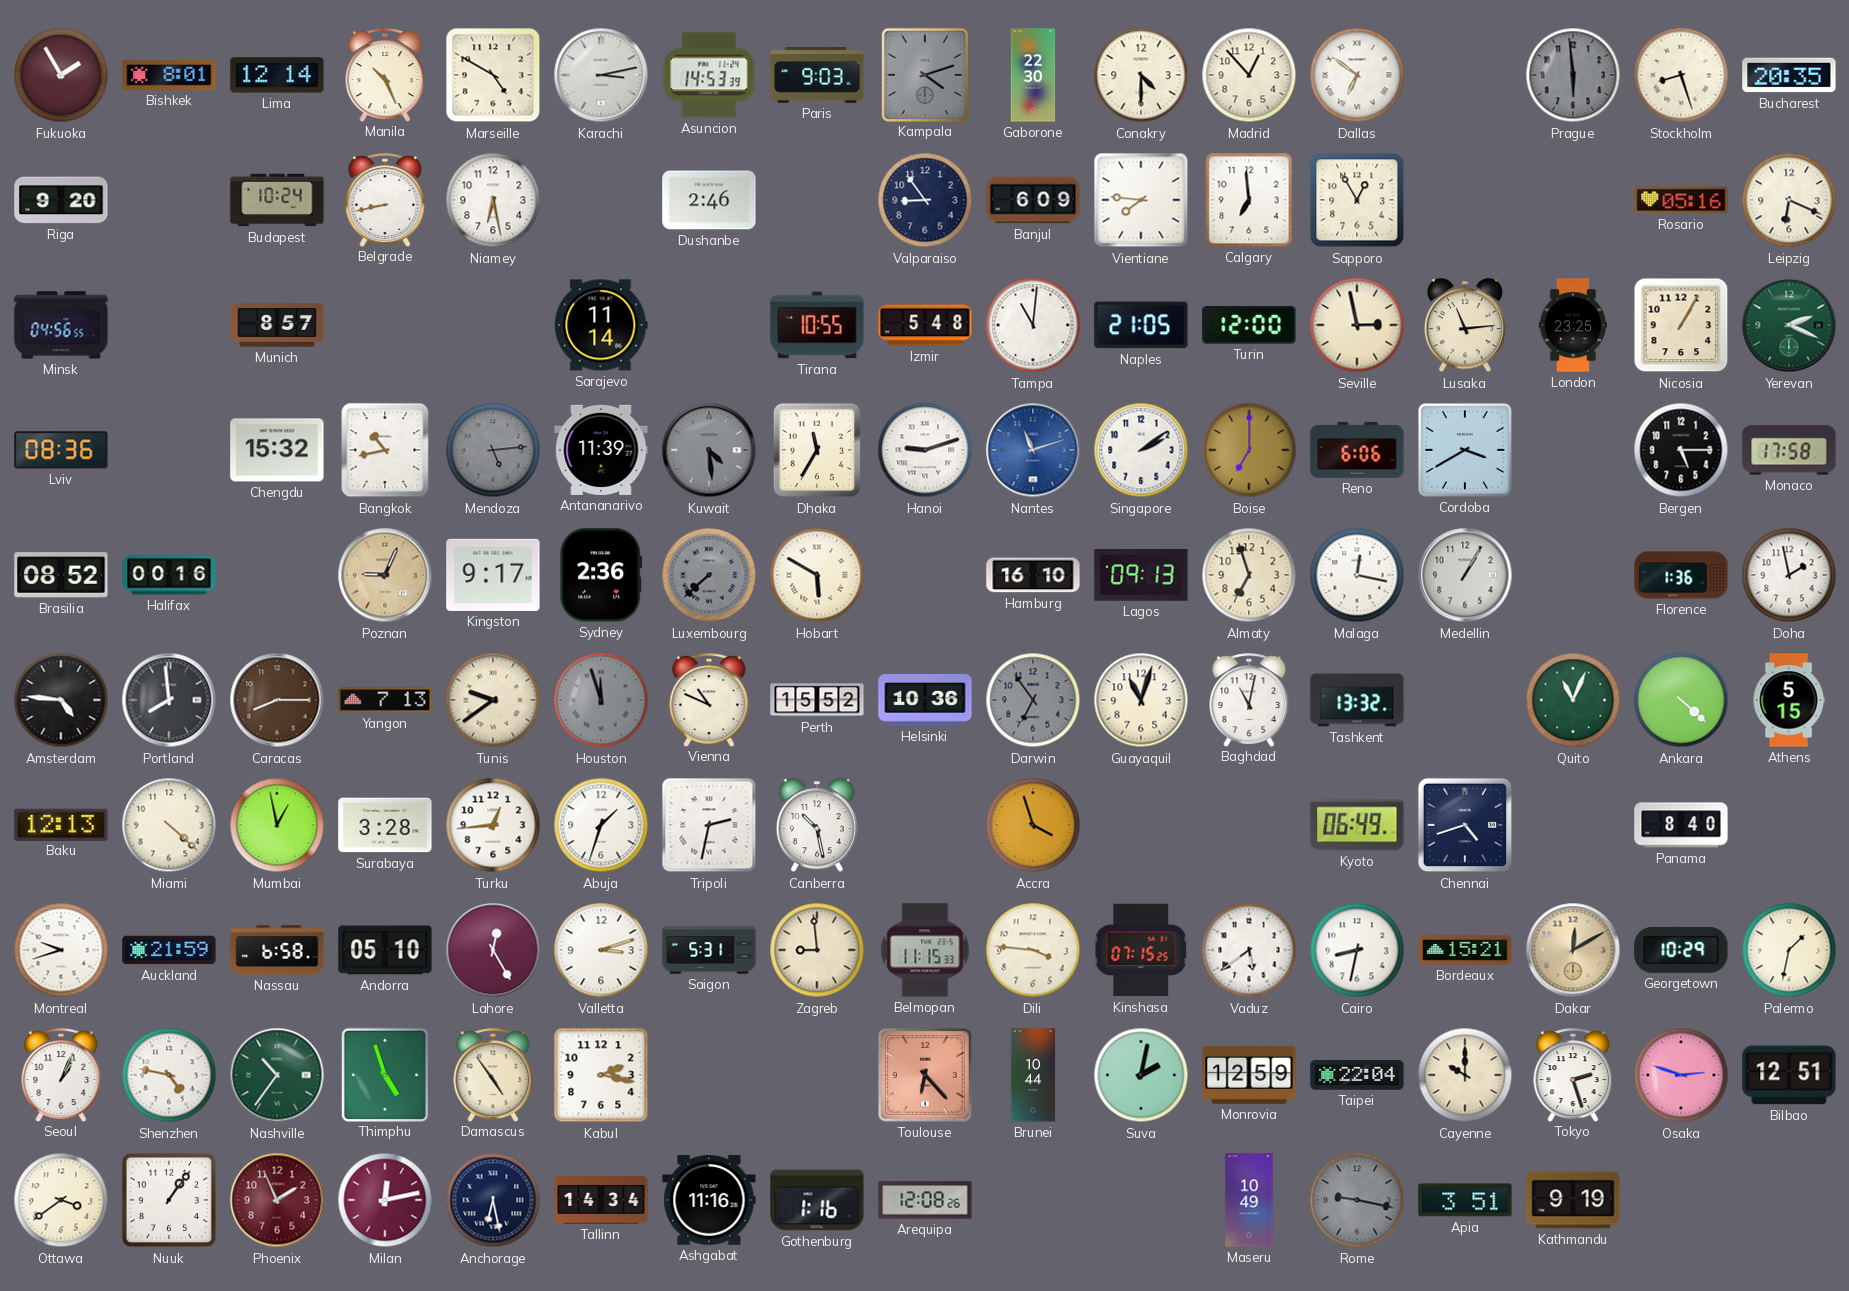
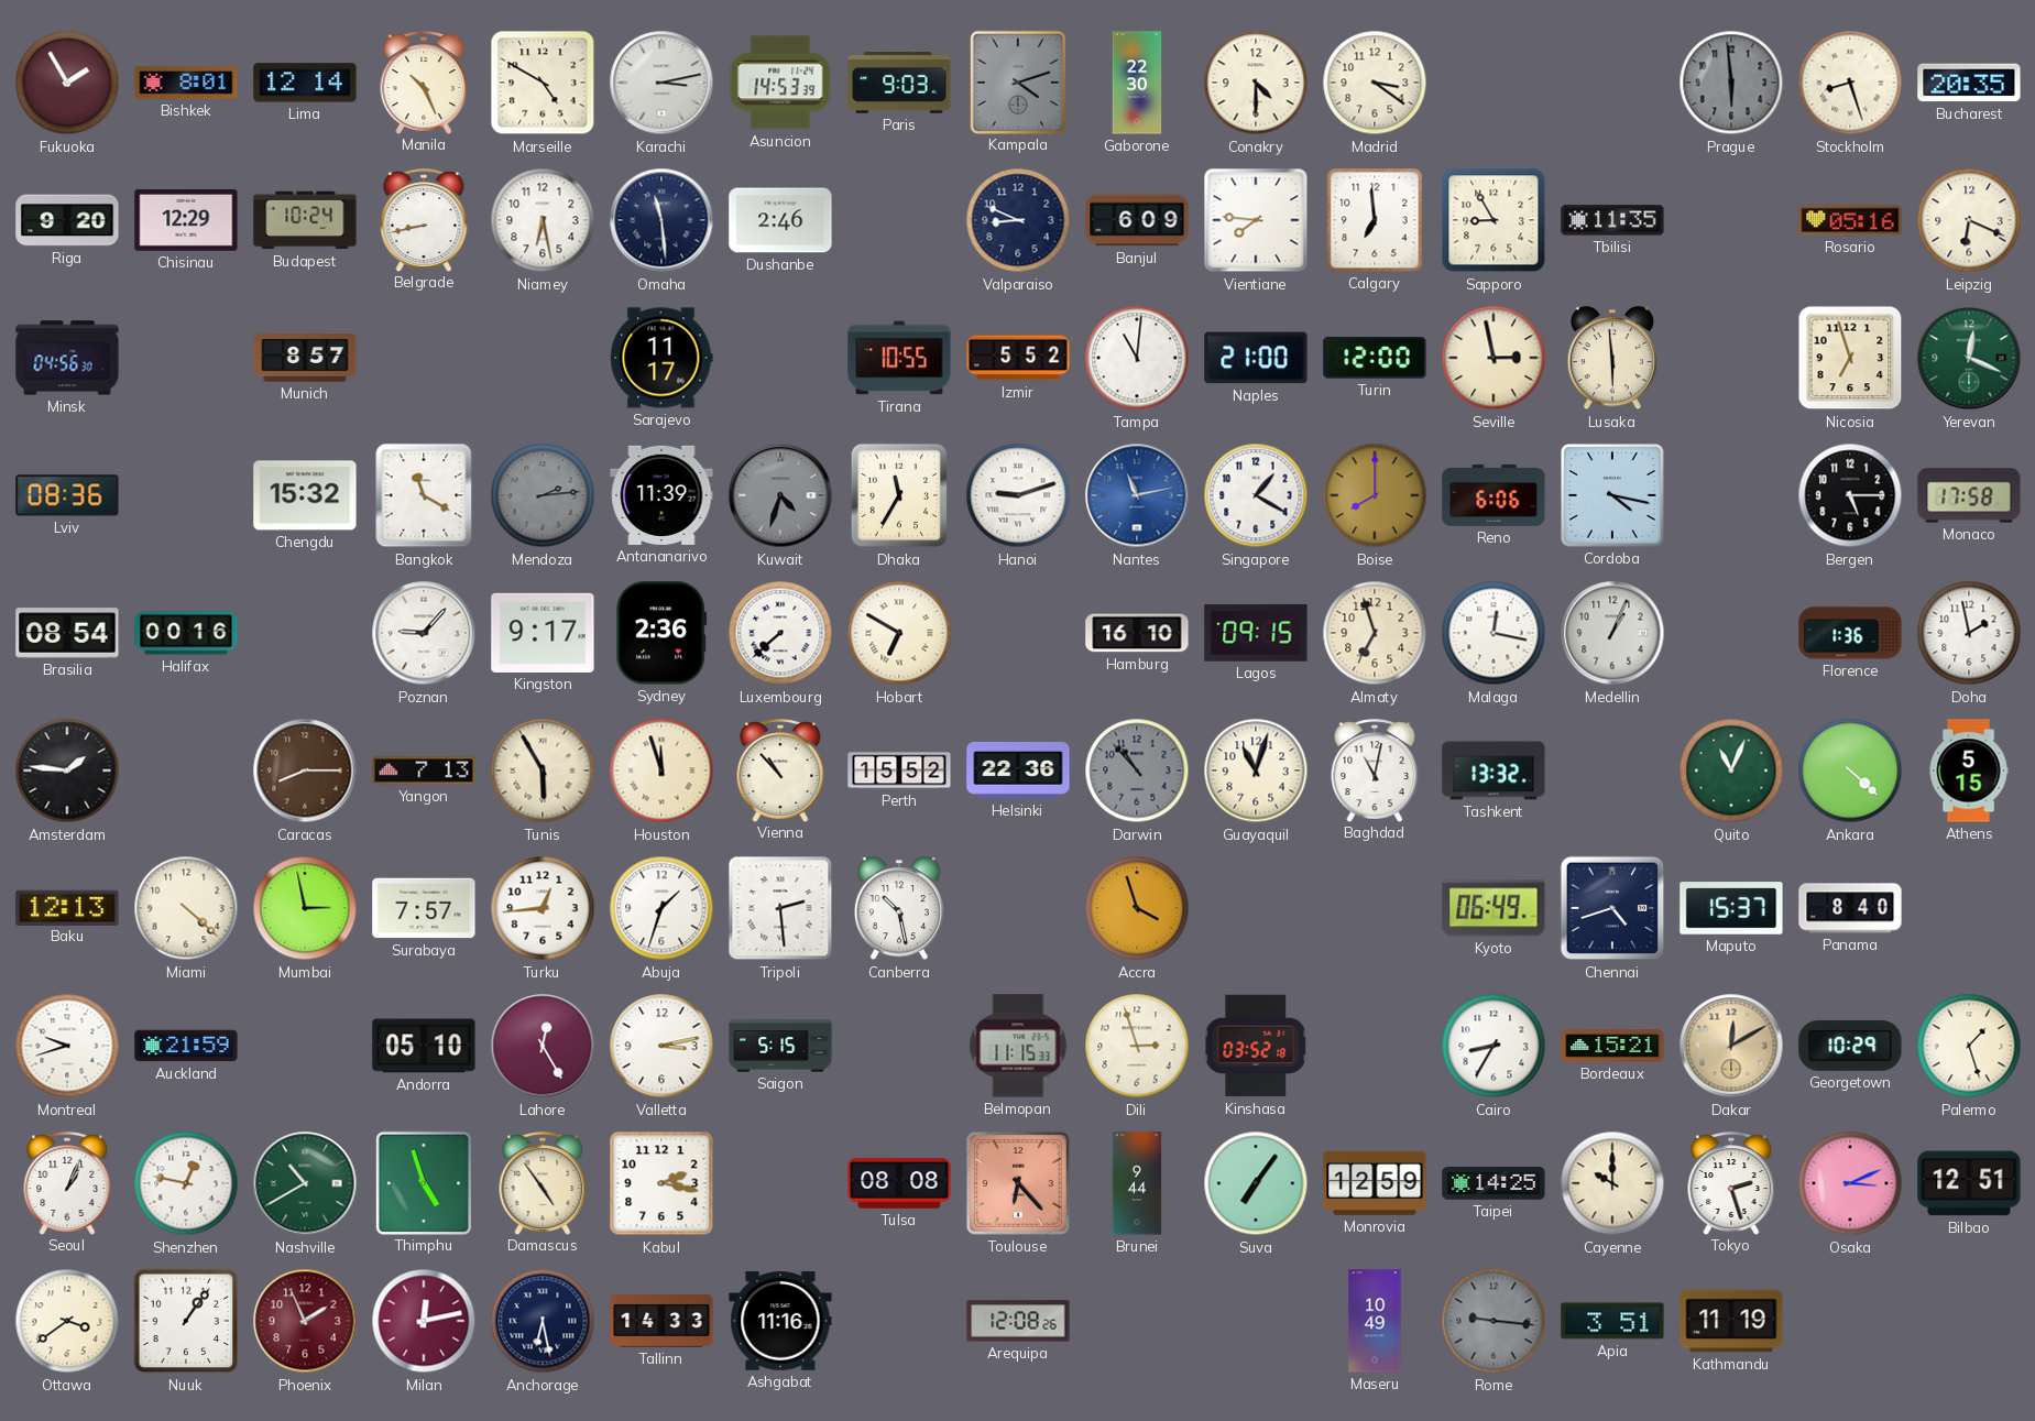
Madrid: 12:53 -> 3:21 (1375, 83)
Dallas: 6:51 -> none (1357, 75)
Chisinau: none -> 12:29 (186, 220)
Omaha: none -> 11:29 (661, 220)
Valparaiso: 8:54 -> 8:49 (1018, 220)
Sapporo: 12:55 -> 8:55 (1494, 220)
Tbilisi: none -> 11:35 (1612, 220)
Minsk: 04:56:55 -> 04:56:30 (67, 358)
Sarajevo: 11:14 -> 11:17 (661, 358)
Izmir: 5:48 -> 5:52 (1018, 358)
Naples: 21:05 -> 21:00 (1256, 358)
Lusaka: 11:14 -> 5:59 (1612, 359)
London: 23:25 -> none (1572, 325)
Nicosia: 1:05 -> 6:57 (1850, 358)
Yerevan: 2:19 -> 12:19 (1969, 358)
Bangkok: 10:43 -> 11:20 (424, 495)
Mendoza: 5:14 -> 2:14 (543, 495)
Kuwait: 4:29 -> 4:33 (780, 495)
Nantes: 11:12 -> 11:13 (1137, 495)
Singapore: 2:09 -> 1:20 (1256, 495)
Boise: 7:00 -> 8:00 (1375, 495)
Cordoba: 3:40 -> 4:17 (1612, 495)
Brasilia: 08:52 -> 08:54 (67, 633)
Poznan: 9:04 -> 9:07 (424, 633)
Poznan dial: champagne -> white (424, 633)
Luxembourg dial: grey -> white (780, 633)
Hobart: 5:50 -> 6:50 (899, 633)
Lagos: 09:13 -> 09:15 (1256, 633)
Medellin: 1:05 -> 1:04 (1612, 633)
Amsterdam: 4:46 -> 1:46 (67, 770)
Portland: 7:59 -> none (169, 700)
Tunis: 9:39 -> 5:55 (543, 770)
Houston dial: grey -> cream (661, 770)
Vienna: 10:49 -> 10:53 (780, 770)
Helsinki: 10:36 -> 22:36 (1018, 770)
Darwin: 6:54 -> 10:53 (1137, 770)
Mumbai: 12:58 -> 2:58 (305, 908)
Surabaya: 3:28 -> 7:57 (424, 908)
Tripoli: 2:32 -> 2:29 (780, 908)
Maputo: none -> 15:37 (1731, 908)
Nassau: 6:58 -> none (277, 950)
Valletta: 3:12 -> 3:13 (661, 1046)
Saigon: 5:31 -> 5:15 (780, 1046)
Zagreb: 8:59 -> none (817, 950)
Dili: 3:46 -> 2:57 (1137, 1046)
Kinshasa: 07:15 -> 03:52 (1256, 1046)
Vaduz: 5:39 -> none (1249, 950)
Cairo: 8:32 -> 8:35 (1494, 1046)
Palermo: 1:32 -> 1:27 (1969, 1046)
Shenzhen: 4:47 -> 12:47 (186, 1183)
Nashville: 10:36 -> 10:40 (305, 1183)
Tulsa: none -> 08:08 (899, 1183)
Brunei: 10:44 -> 9:44 (1137, 1183)
Suva: 2:02 -> 7:06 (1256, 1183)
Taipei: 22:04 -> 14:25 (1494, 1184)
Osaka: 2:48 -> 3:11 (1850, 1183)
Tallinn: 14:34 -> 14:33 (661, 1321)
Gothenburg: 1:16 -> none (817, 1200)
Rome: 9:17 -> 9:16 (1494, 1321)
Kathmandu: 9:19 -> 11:19 (1731, 1321)
